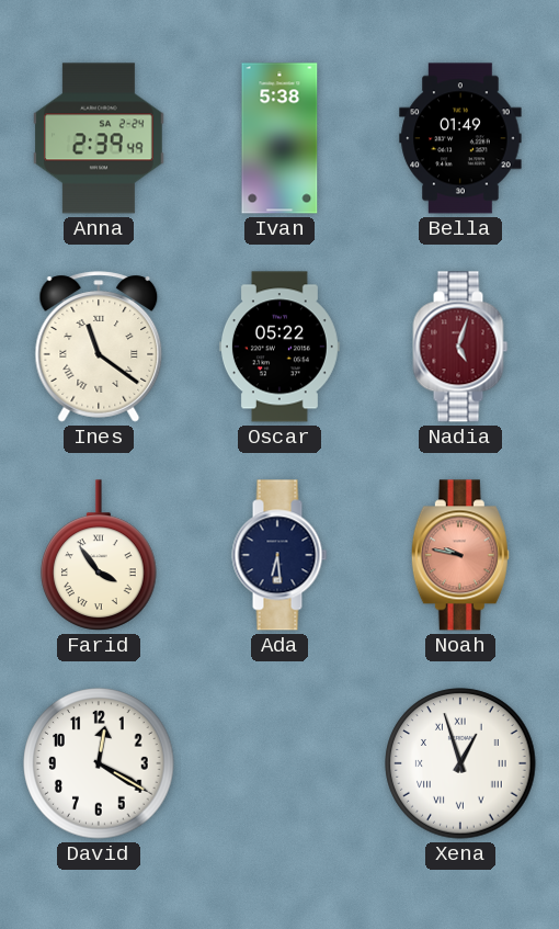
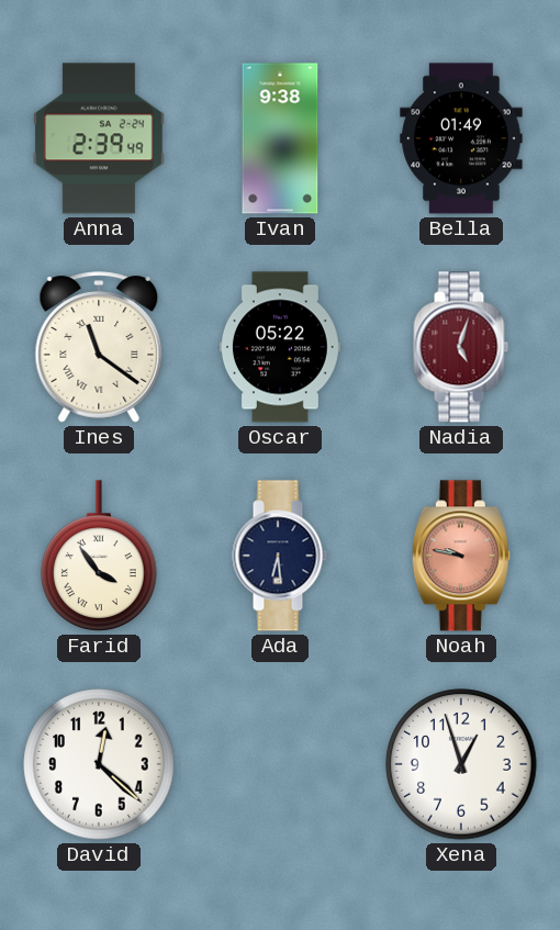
Ivan: 5:38 -> 9:38 (280, 138)
David: 12:20 -> 12:22 (99, 764)
Xena numerals: Roman -> Arabic (461, 764)
